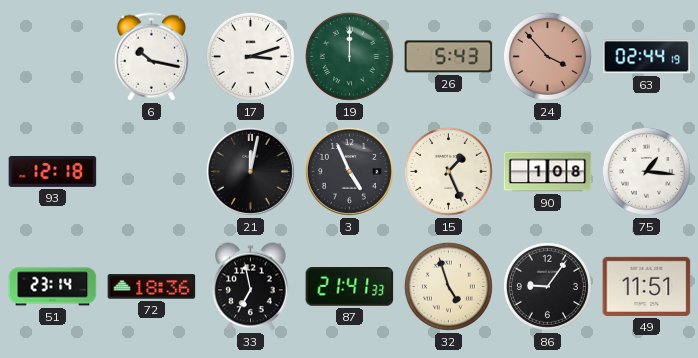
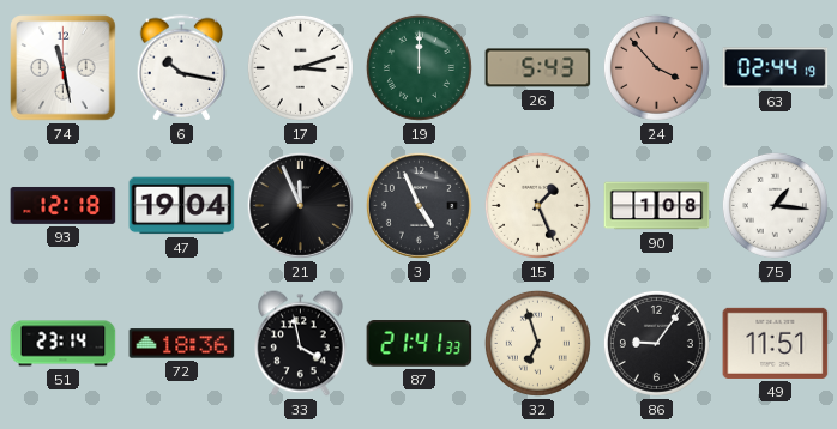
74: none -> 11:28 (64, 68)
47: none -> 19:04 (182, 206)
21: 12:02 -> 11:56 (300, 205)
33: 6:58 -> 3:58 (301, 344)
32: 4:57 -> 6:57 (537, 343)
